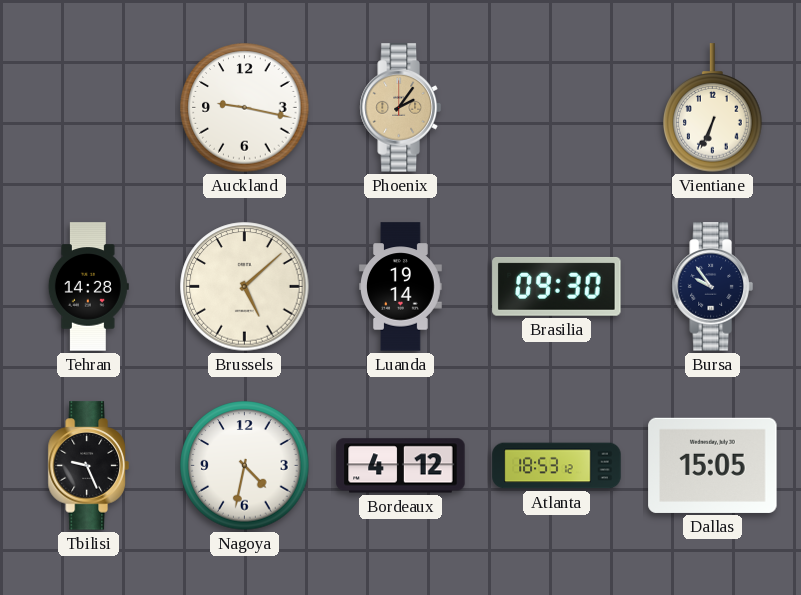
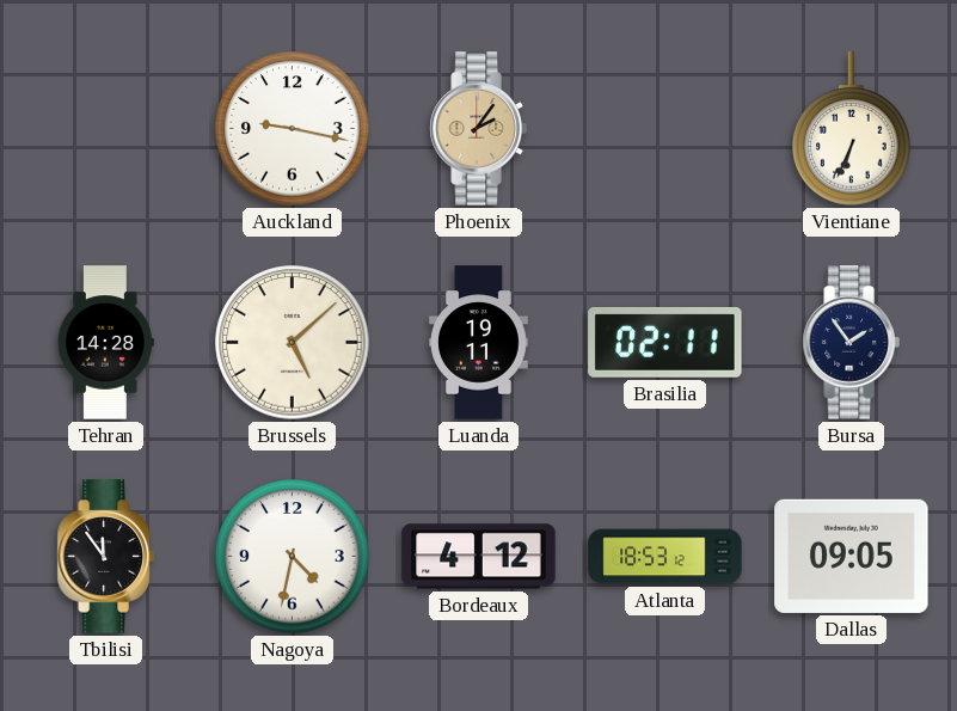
Luanda: 19:14 -> 19:11 (479, 343)
Brasilia: 09:30 -> 02:11 (665, 342)
Bursa: 9:54 -> 1:54 (851, 343)
Tbilisi: 9:26 -> 11:54 (105, 557)
Dallas: 15:05 -> 09:05 (852, 556)
